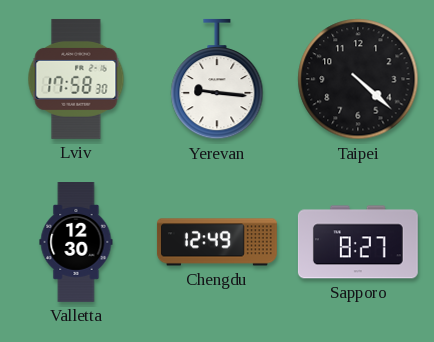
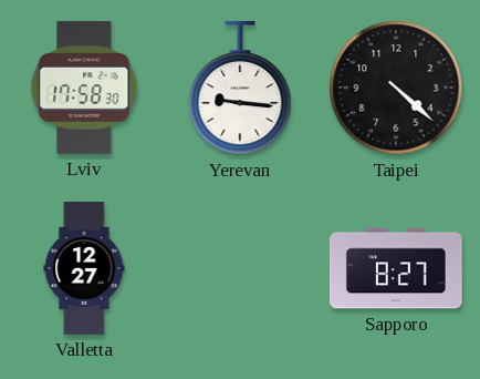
Valletta: 12:30 -> 12:27 (84, 269)
Chengdu: 12:49 -> none (217, 242)
